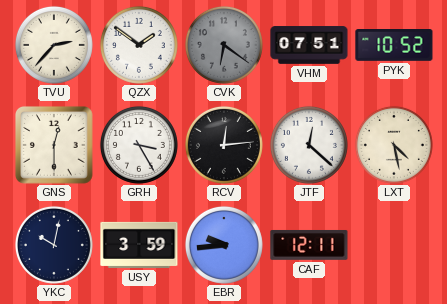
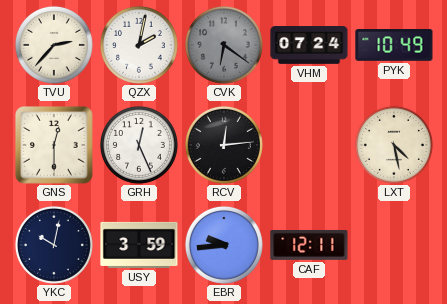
QZX: 1:51 -> 2:02 (139, 45)
VHM: 07:51 -> 07:24 (309, 45)
PYK: 10:52 -> 10:49 (394, 46)
GRH: 3:25 -> 12:26 (139, 145)
JTF: 12:22 -> none (309, 145)
